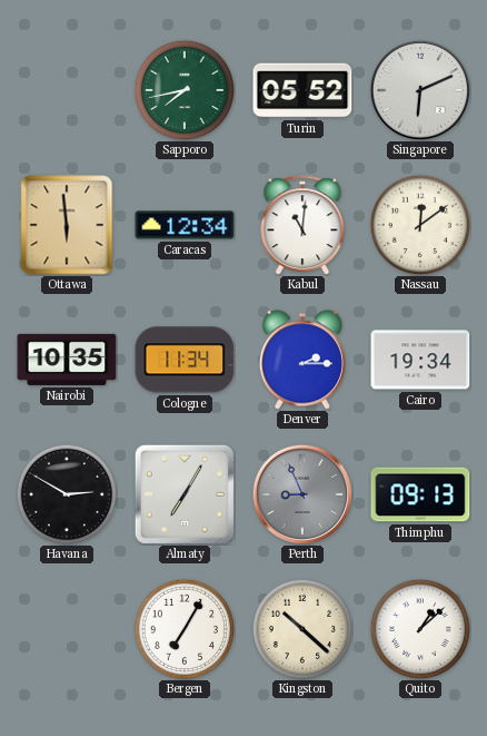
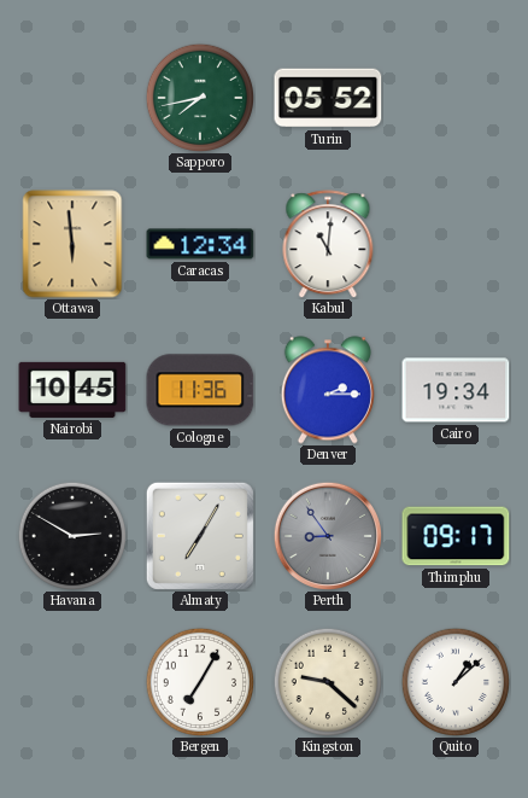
Singapore: 6:11 -> none (419, 89)
Nassau: 12:09 -> none (419, 224)
Nairobi: 10:35 -> 10:45 (72, 390)
Cologne: 11:34 -> 11:36 (200, 390)
Perth: 8:56 -> 8:54 (327, 535)
Thimphu: 09:13 -> 09:17 (456, 536)
Kingston: 10:22 -> 9:22 (327, 681)
